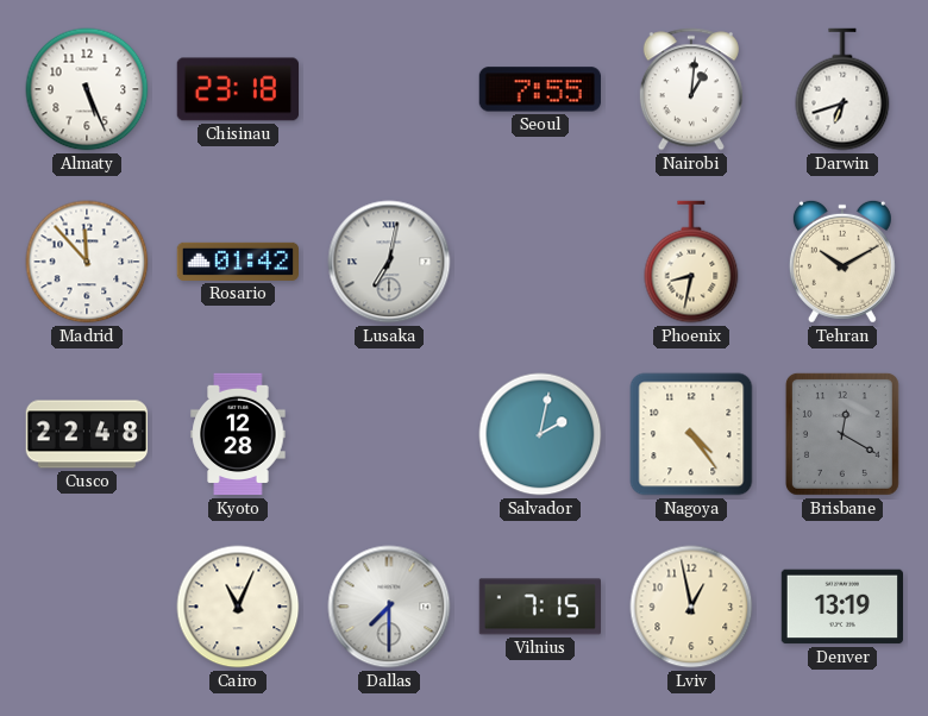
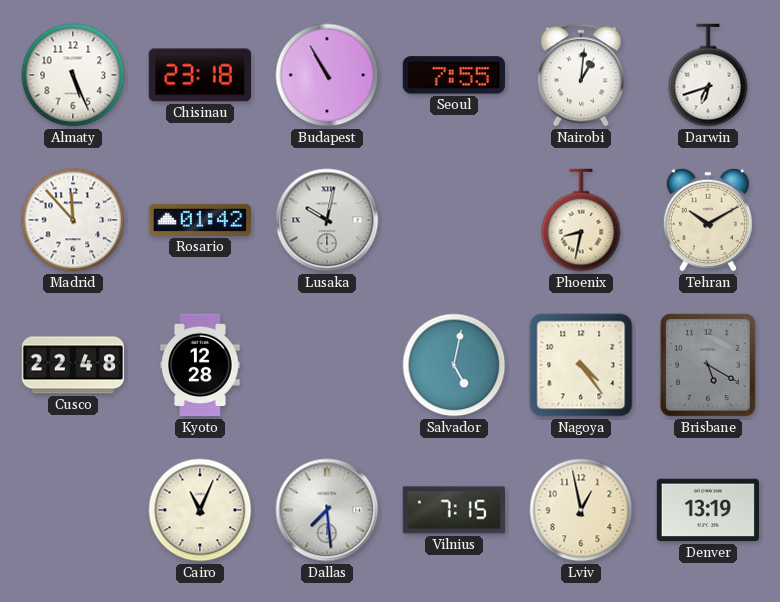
Budapest: none -> 10:55 (327, 75)
Lusaka: 7:02 -> 10:02 (327, 220)
Salvador: 2:02 -> 5:02 (454, 365)
Brisbane: 12:20 -> 5:20 (708, 365)
Dallas: 7:30 -> 7:29 (327, 510)
